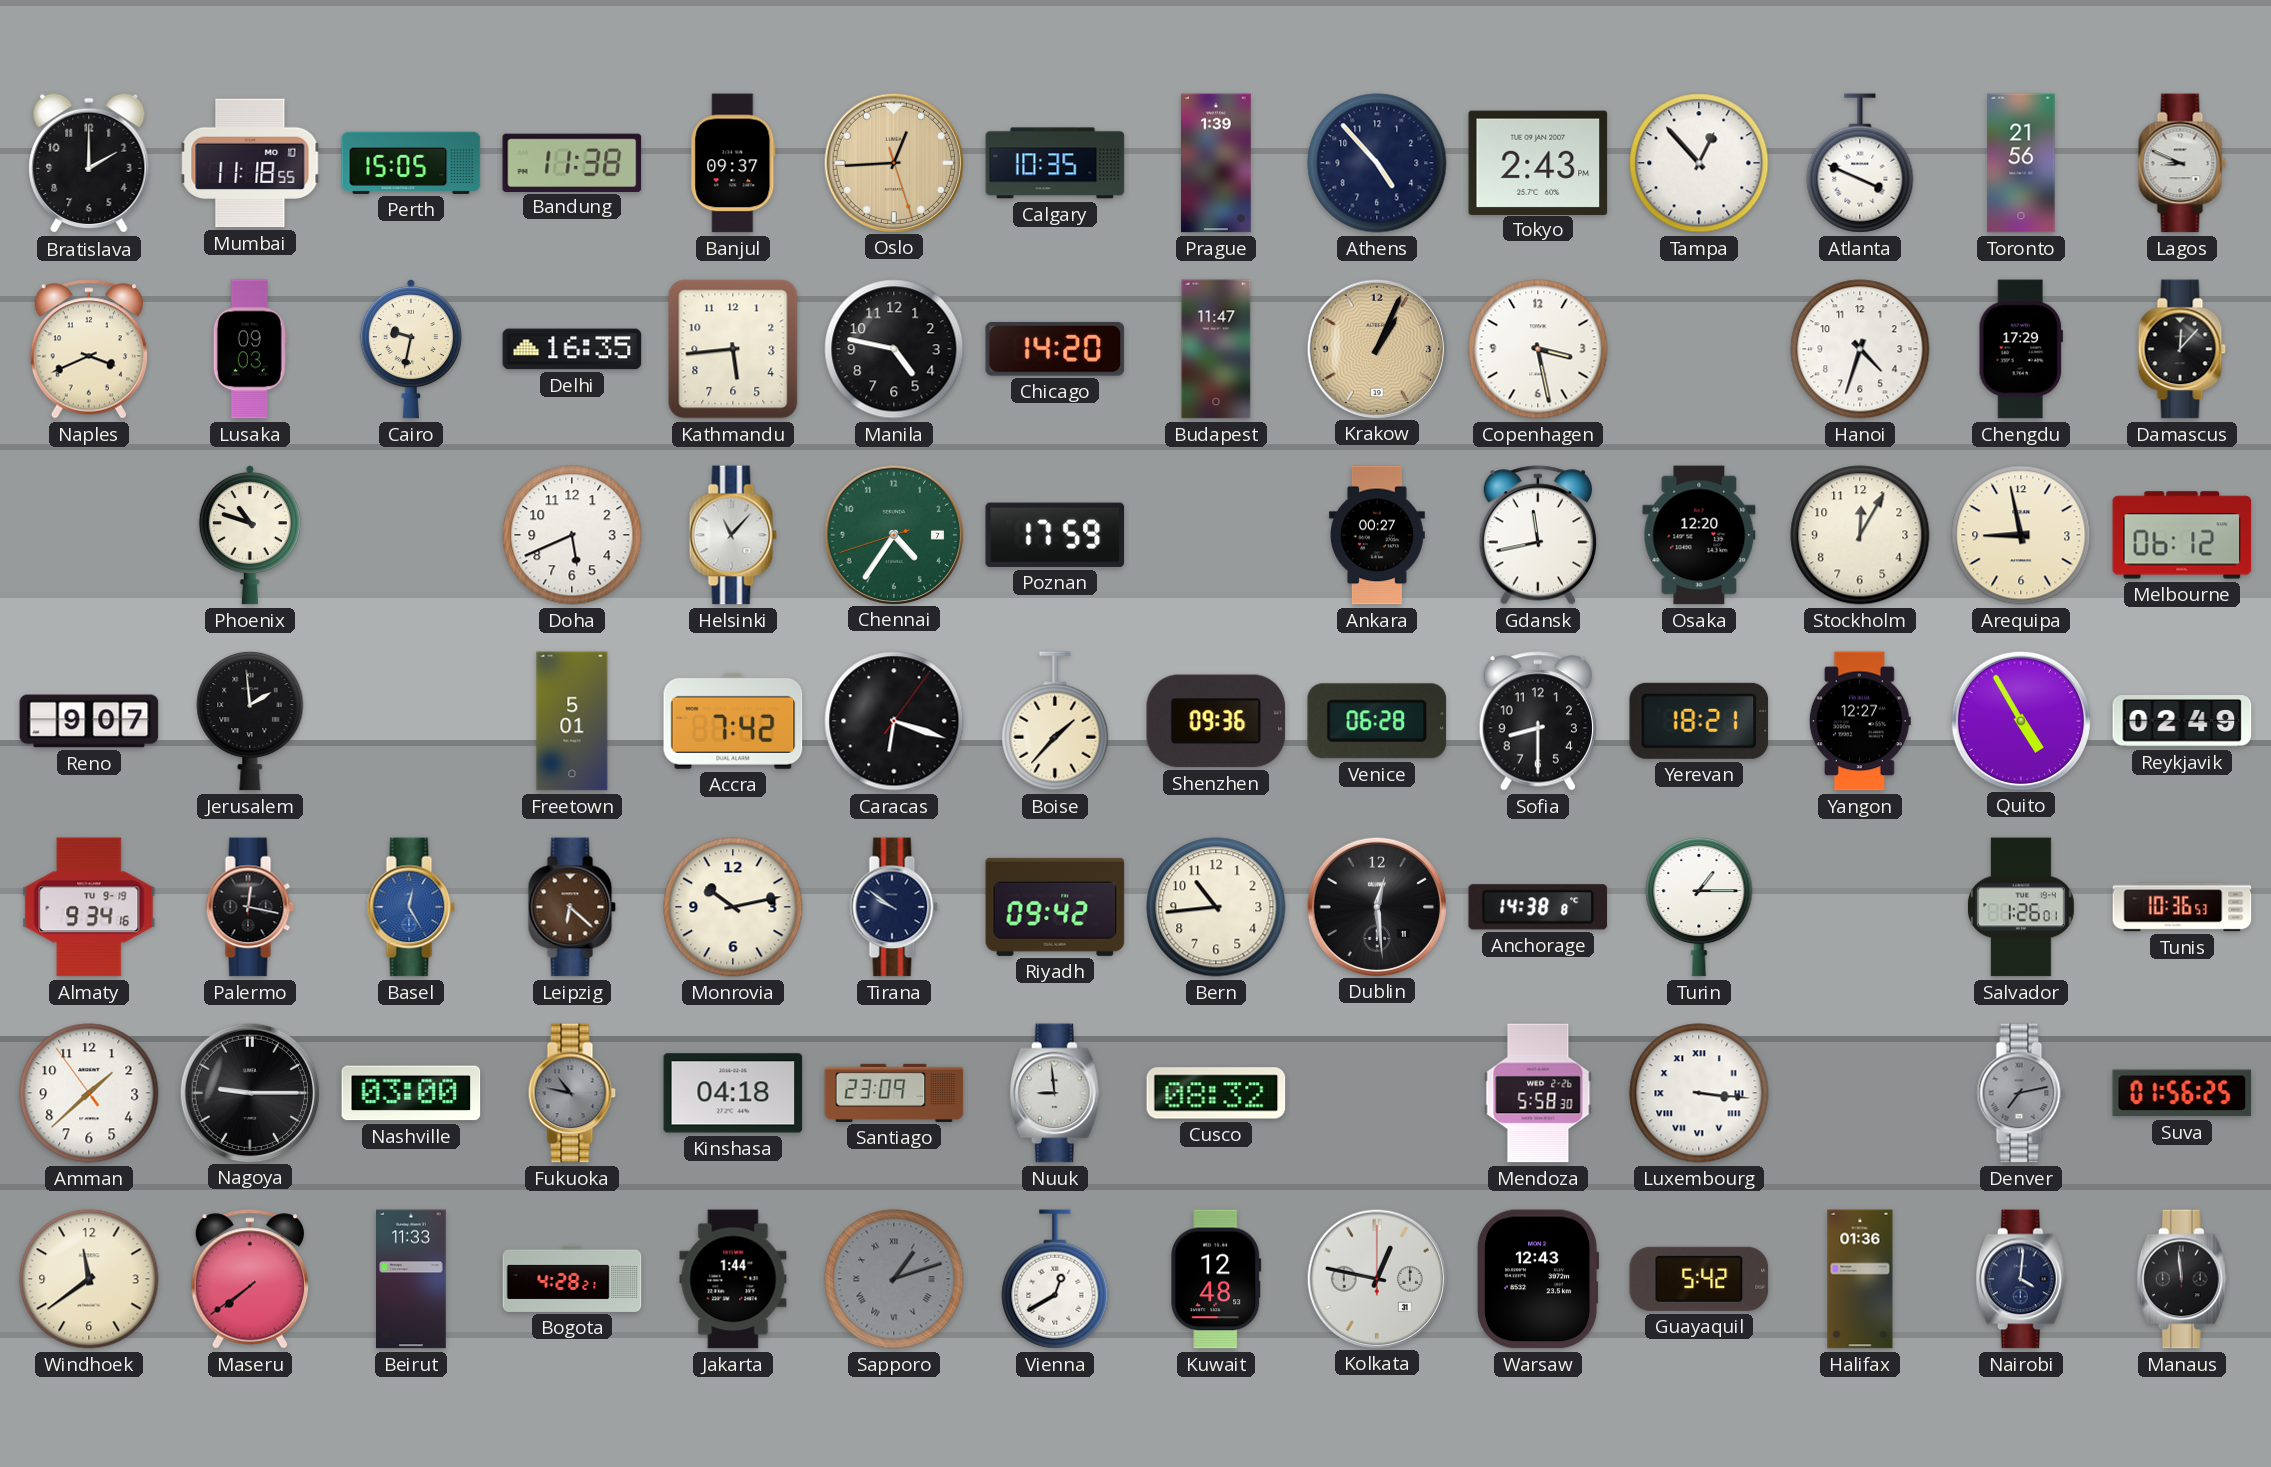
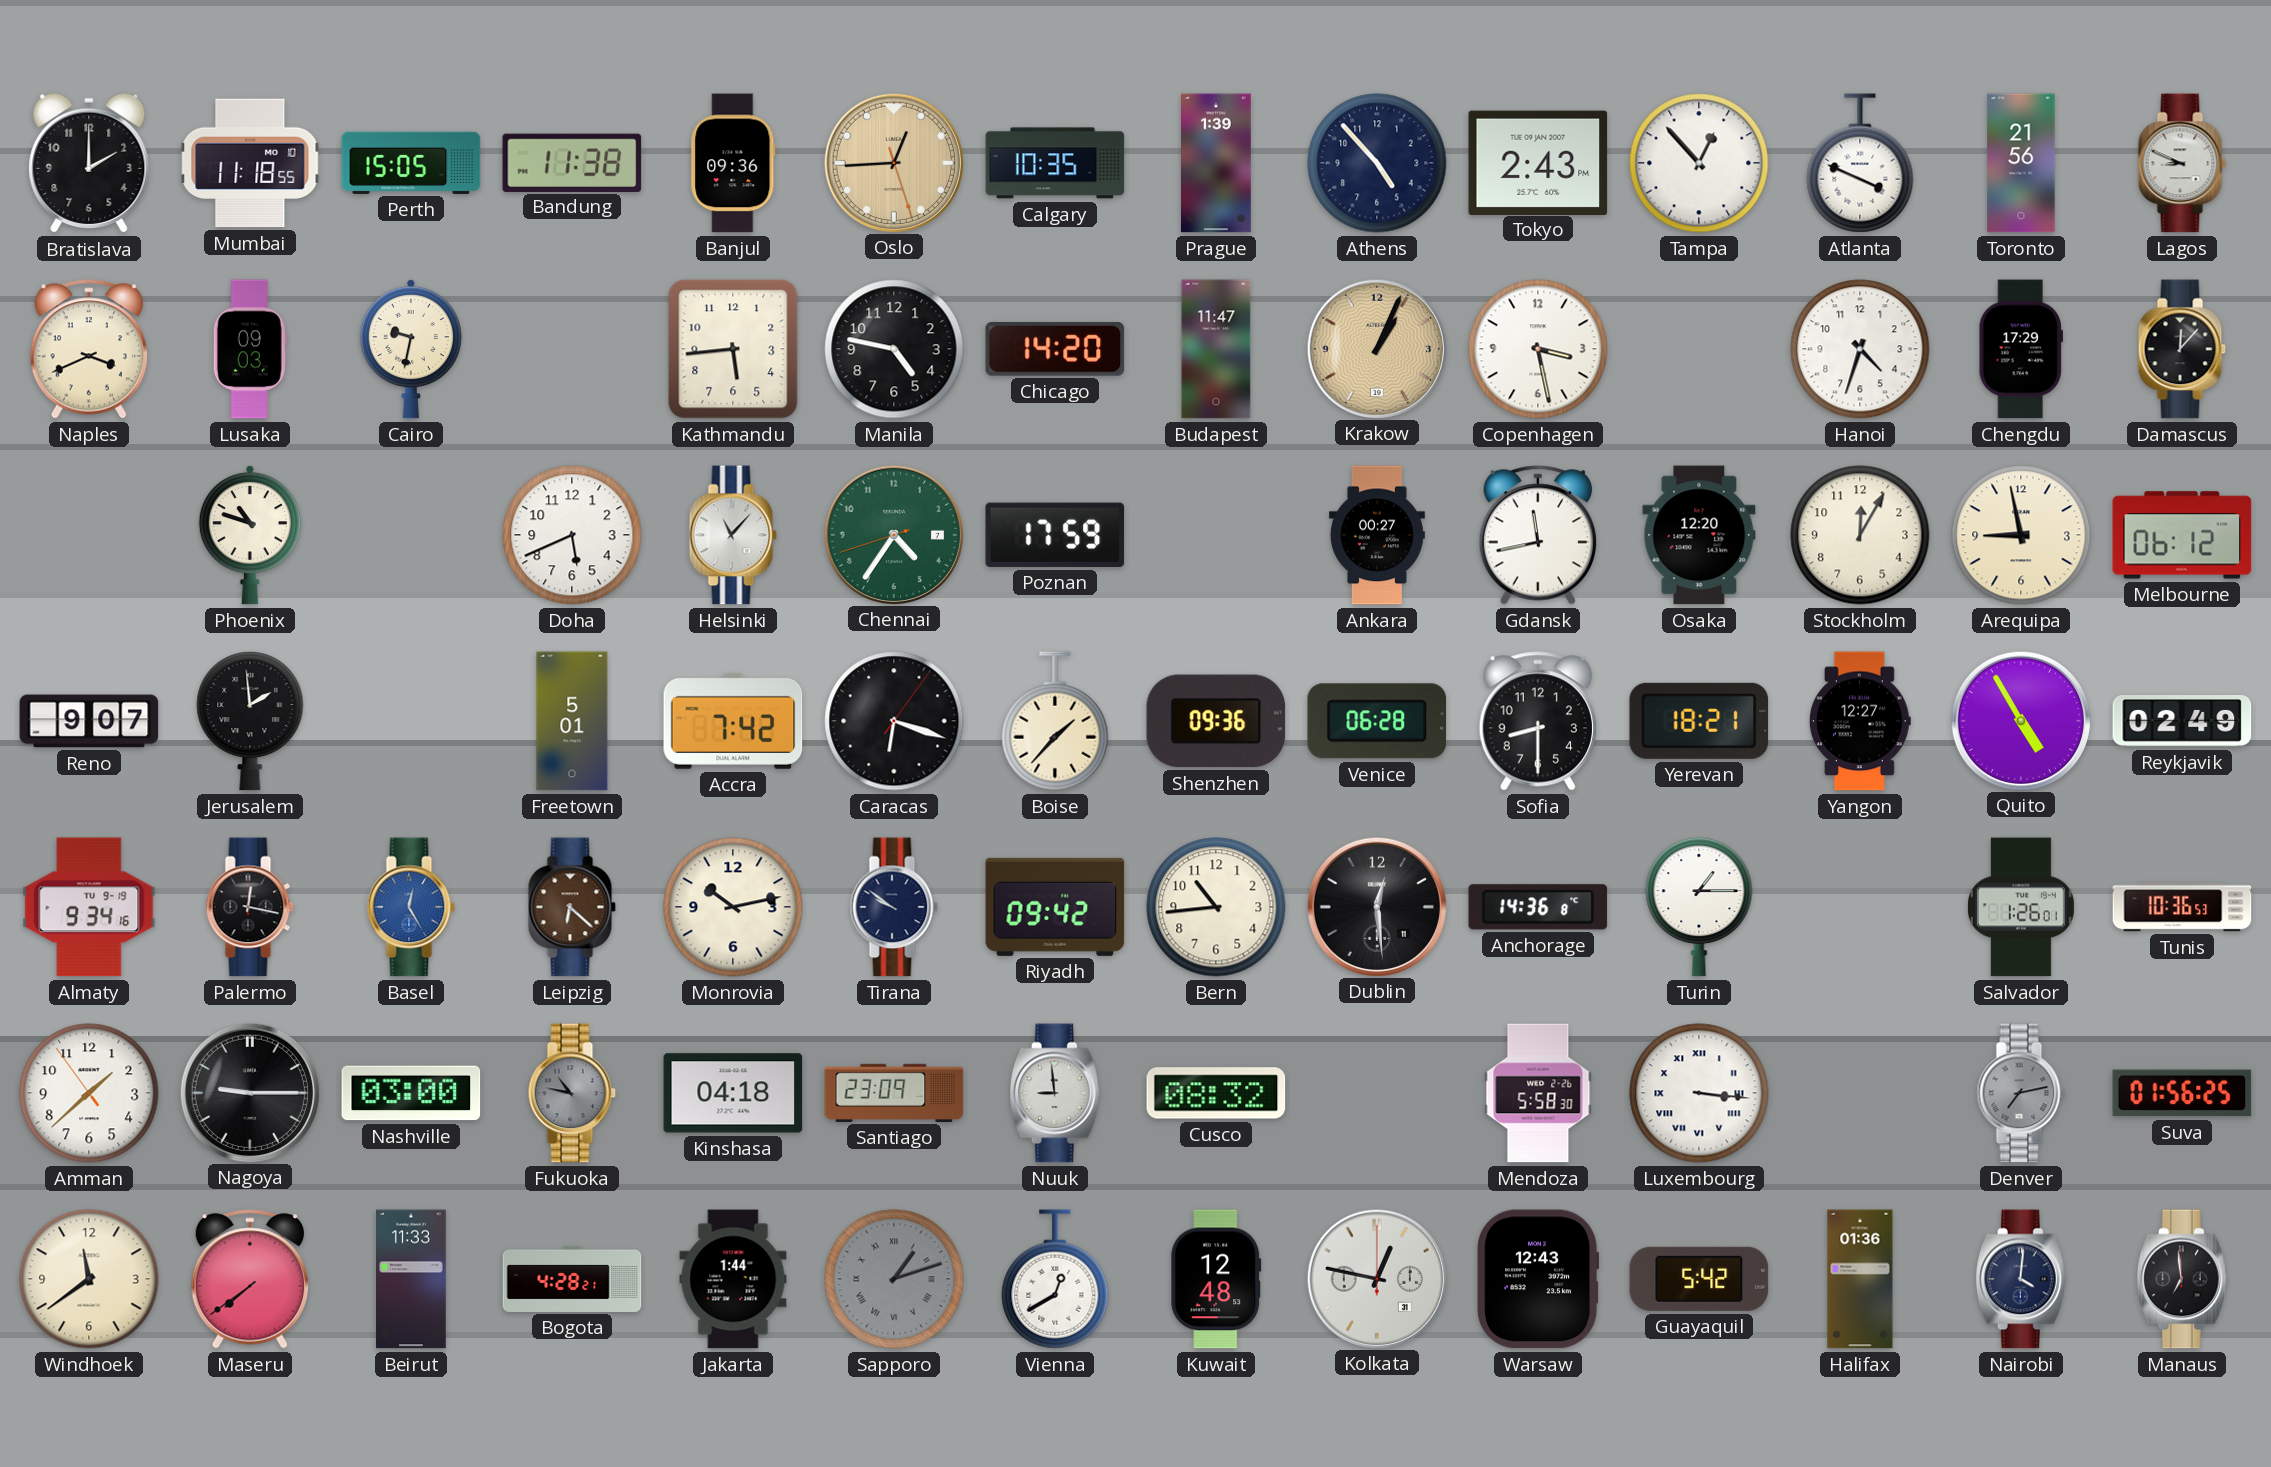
Banjul: 09:37 -> 09:36 (733, 163)
Delhi: 16:35 -> none (572, 349)
Anchorage: 14:38 -> 14:36 (1538, 907)
Manaus: 11:59 -> 6:59 (2182, 1279)
